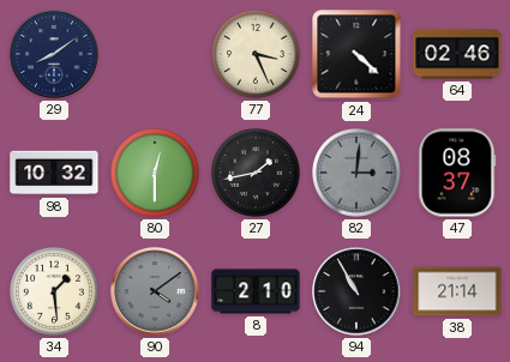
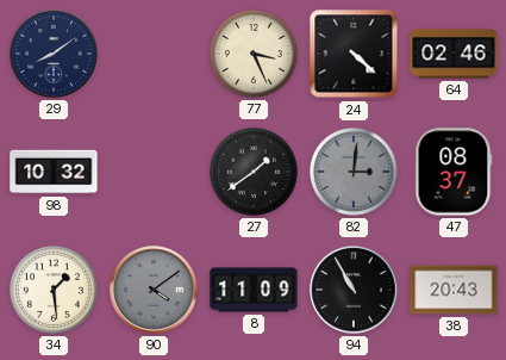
80: 12:30 -> none (155, 173)
27: 1:43 -> 1:39 (254, 172)
8: 2:10 -> 11:09 (254, 290)
38: 21:14 -> 20:43 (454, 290)
